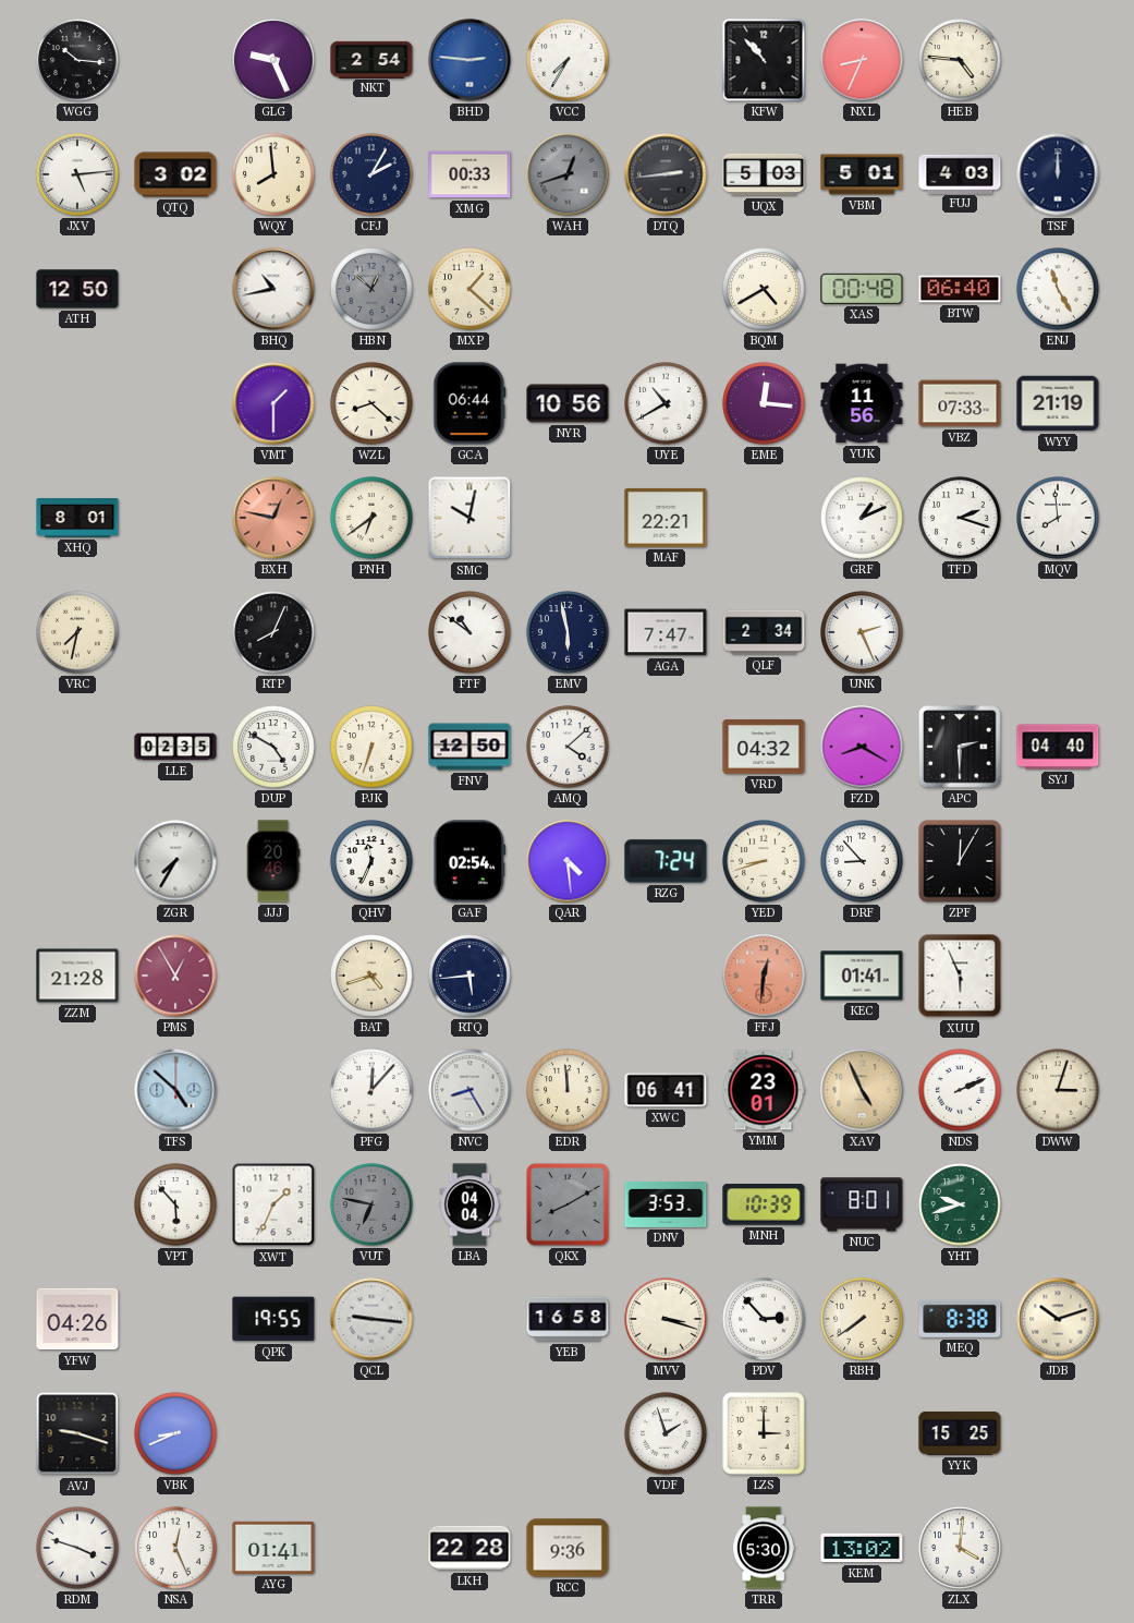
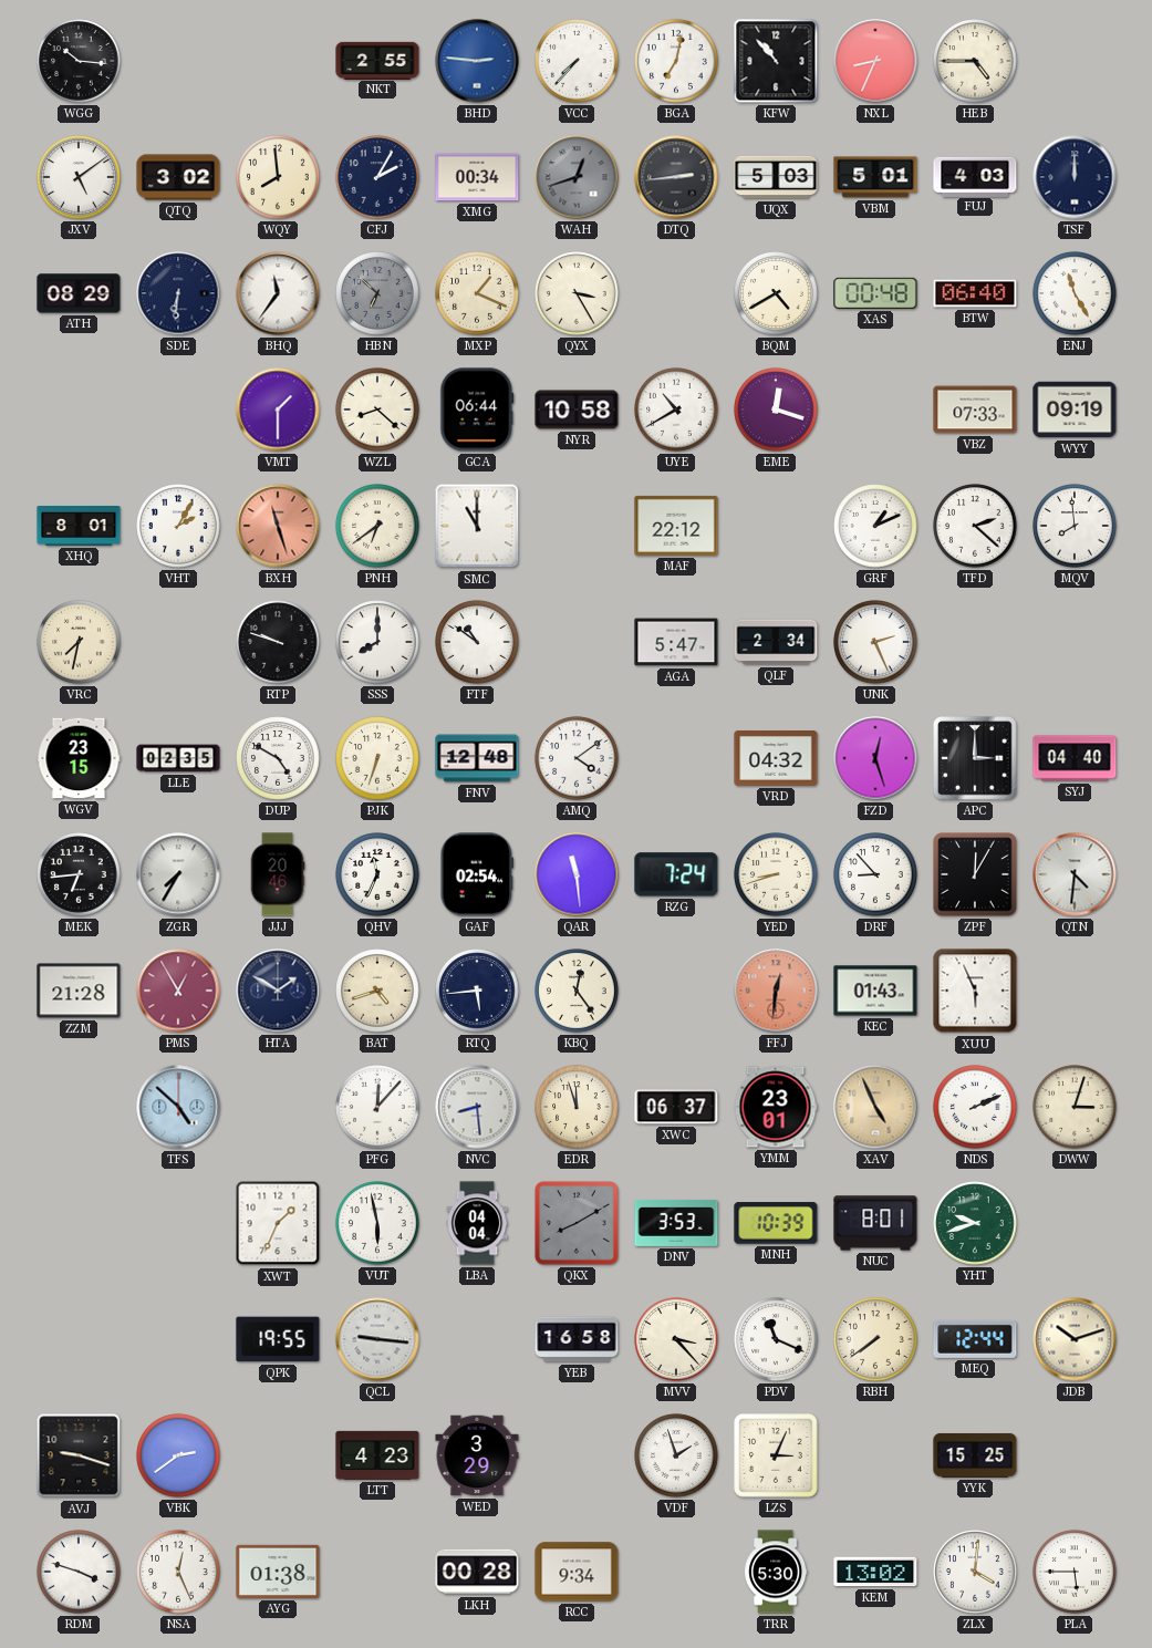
GLG: 9:26 -> none (273, 60)
NKT: 2:54 -> 2:55 (377, 60)
VCC: 7:35 -> 7:37 (577, 61)
BGA: none -> 7:02 (676, 61)
HEB: 4:46 -> 4:45 (975, 61)
JXV: 5:14 -> 5:09 (79, 177)
XMG: 00:33 -> 00:34 (477, 177)
ATH: 12:50 -> 08:29 (79, 293)
SDE: none -> 6:31 (178, 293)
BHQ: 10:43 -> 11:36 (278, 293)
HBN: 12:52 -> 6:52 (377, 293)
MXP: 1:22 -> 1:19 (477, 293)
QYX: none -> 3:25 (577, 293)
NYR: 10:56 -> 10:58 (577, 410)
EME: 12:16 -> 12:18 (776, 410)
YUK: 11:56 -> none (862, 403)
WYY: 21:19 -> 09:19 (1075, 410)
VHT: none -> 2:05 (178, 526)
BXH: 12:47 -> 11:27 (278, 526)
SMC: 10:02 -> 11:00 (477, 526)
MAF: 22:21 -> 22:12 (676, 526)
TFD: 2:18 -> 2:22 (975, 526)
RTP: 8:04 -> 9:48 (278, 642)
SSS: none -> 8:00 (377, 642)
EMV: 5:58 -> none (568, 632)
AGA: 7:47 -> 5:47 (676, 642)
WGV: none -> 23:15 (79, 758)
FNV: 12:50 -> 12:48 (477, 758)
AMQ: 4:08 -> 4:09 (577, 758)
FZD: 8:20 -> 12:27 (875, 758)
APC: 2:30 -> 3:00 (975, 758)
MEK: none -> 6:44 (79, 874)
QAR: 4:29 -> 11:29 (577, 874)
QTN: none -> 4:31 (1075, 874)
HTA: none -> 1:50 (278, 991)
KBQ: none -> 12:24 (577, 991)
KEC: 01:41 -> 01:43 (875, 991)
NVC: 8:25 -> 8:29 (477, 1107)
EDR: 11:59 -> 11:57 (577, 1107)
XWC: 06:41 -> 06:37 (676, 1107)
VPT: 5:53 -> none (175, 1204)
VUT: 6:47 -> 5:58 (377, 1223)
VUT dial: grey -> white (377, 1223)
YFW: 04:26 -> none (77, 1319)
MVV: 3:18 -> 3:23 (676, 1339)
PDV: 2:53 -> 11:19 (776, 1339)
MEQ: 8:38 -> 12:44 (975, 1339)
VBK: 8:41 -> 2:39 (178, 1455)
LTT: none -> 4:23 (377, 1455)
WED: none -> 3:29 (477, 1455)
LZS: 3:00 -> 3:04 (776, 1455)
AYG: 01:41 -> 01:38 (278, 1572)
LKH: 22:28 -> 00:28 (477, 1572)
RCC: 9:36 -> 9:34 (577, 1572)
PLA: none -> 5:45 (1075, 1572)
